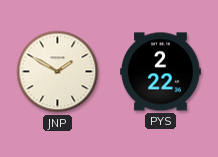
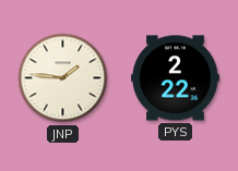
JNP: 1:50 -> 1:46 (63, 78)
